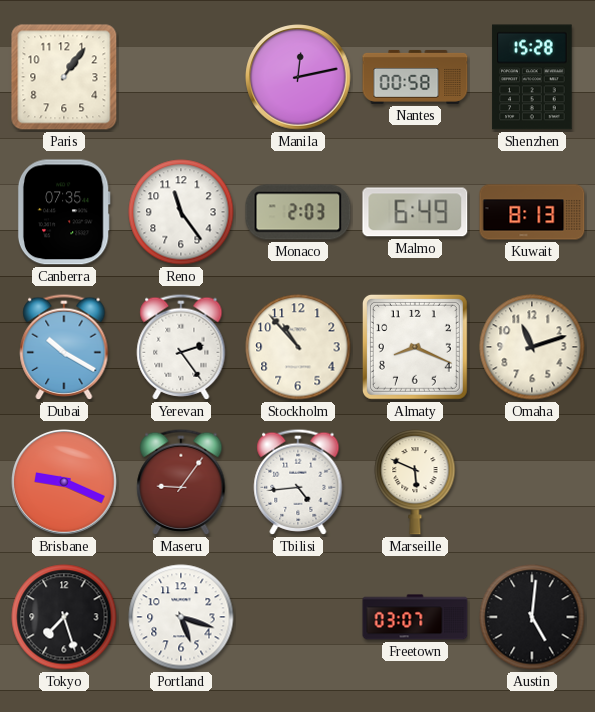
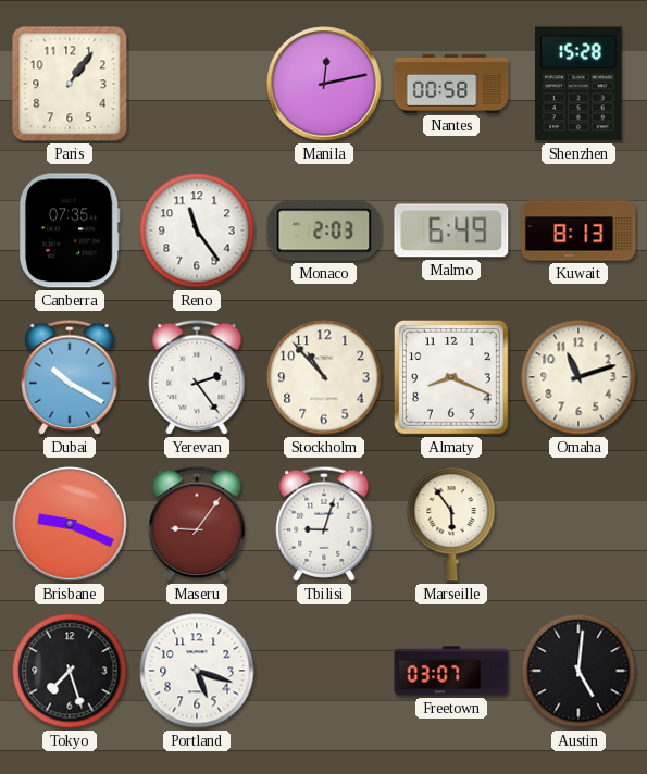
Tbilisi: 4:44 -> 9:03 (324, 524)
Marseille: 5:49 -> 5:54 (451, 524)
